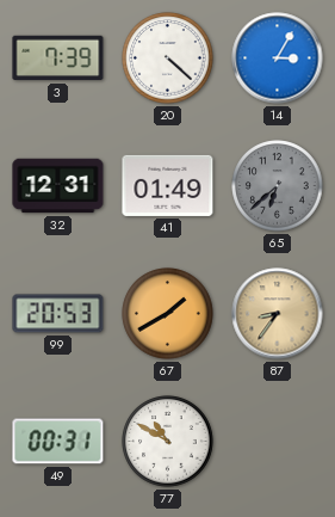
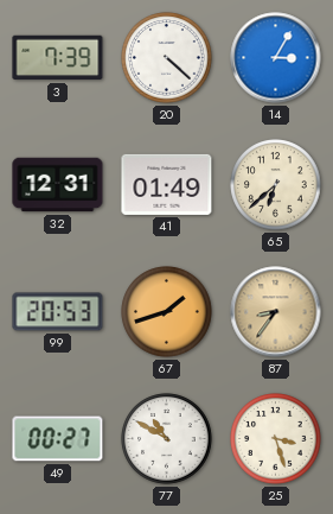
65 dial: grey -> cream (276, 185)
67: 1:40 -> 1:42 (167, 312)
49: 00:31 -> 00:27 (58, 439)
25: none -> 3:27 (276, 439)
